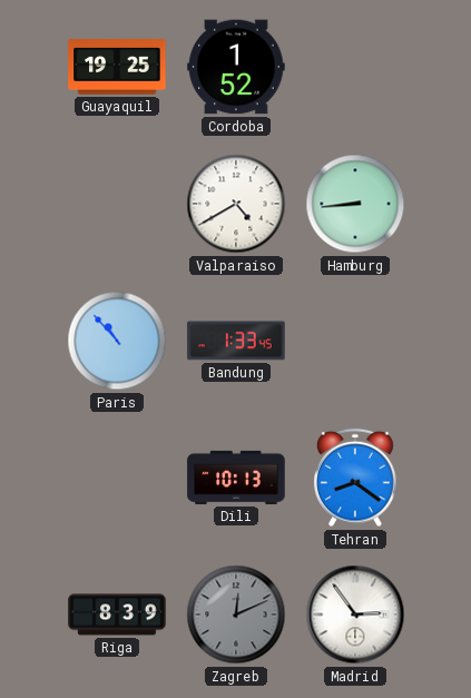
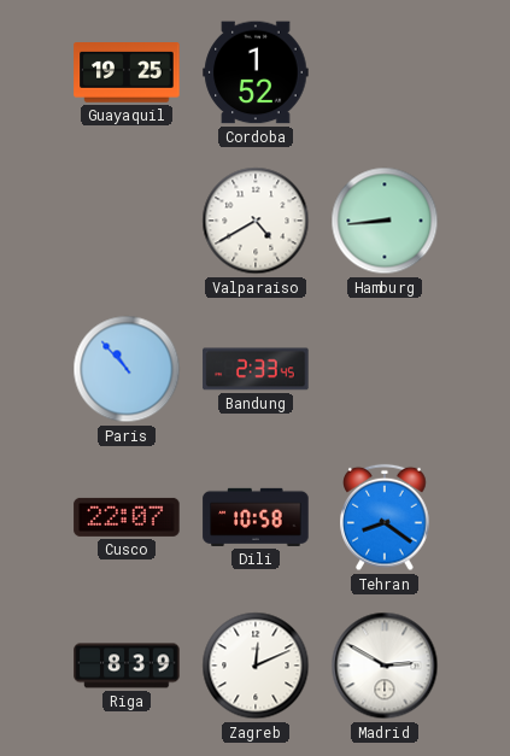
Bandung: 1:33 -> 2:33 (256, 369)
Cusco: none -> 22:07 (127, 517)
Dili: 10:13 -> 10:58 (256, 517)
Zagreb dial: grey -> white (256, 666)
Madrid: 2:54 -> 2:50 (385, 666)
